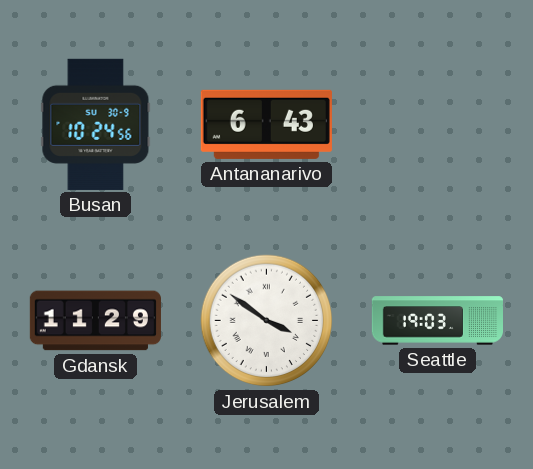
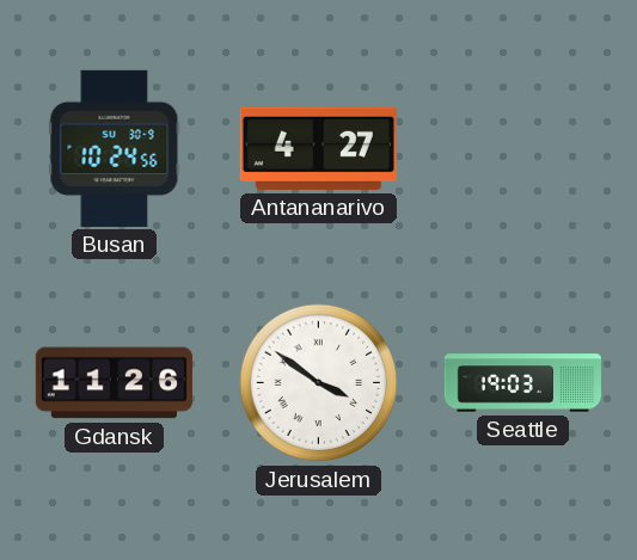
Antananarivo: 6:43 -> 4:27 (318, 148)
Gdansk: 11:29 -> 11:26 (114, 383)
